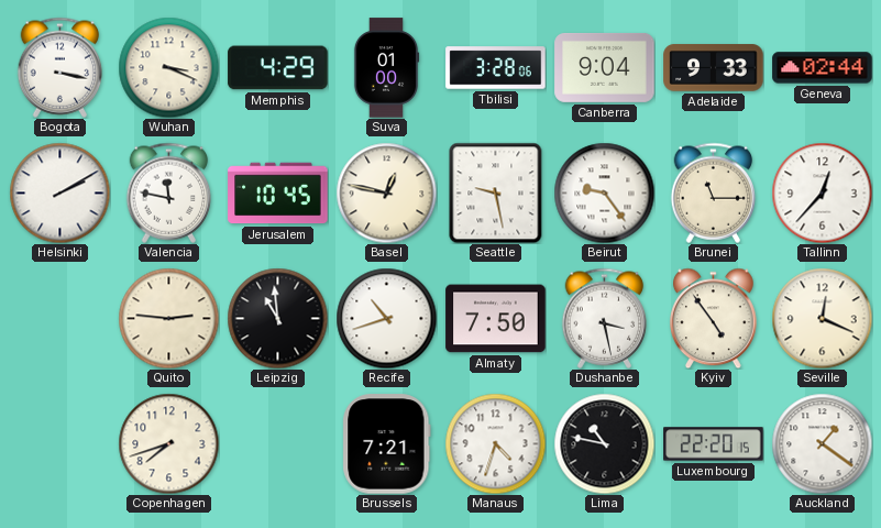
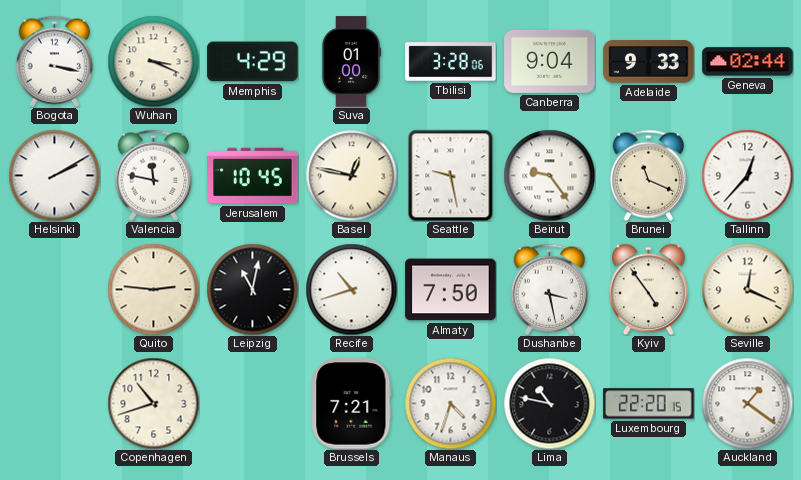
Brunei: 11:15 -> 11:19 (649, 175)
Leipzig: 10:59 -> 11:02 (252, 289)
Copenhagen: 7:42 -> 10:42 (153, 403)
